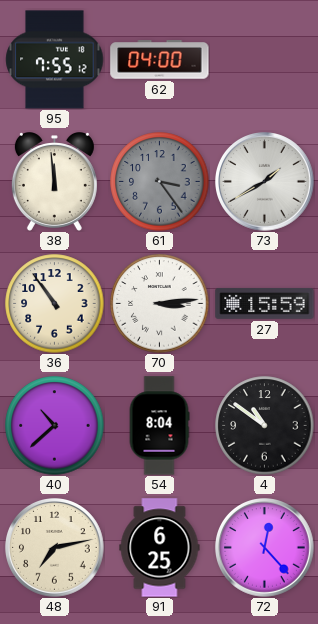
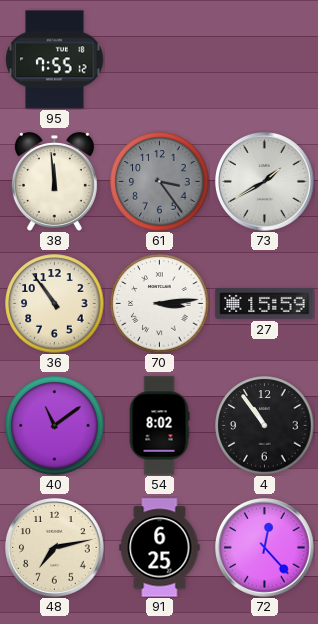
62: 04:00 -> none (160, 60)
40: 10:38 -> 11:09 (55, 426)
54: 8:04 -> 8:02 (159, 426)
4: 10:51 -> 10:54 (265, 426)
